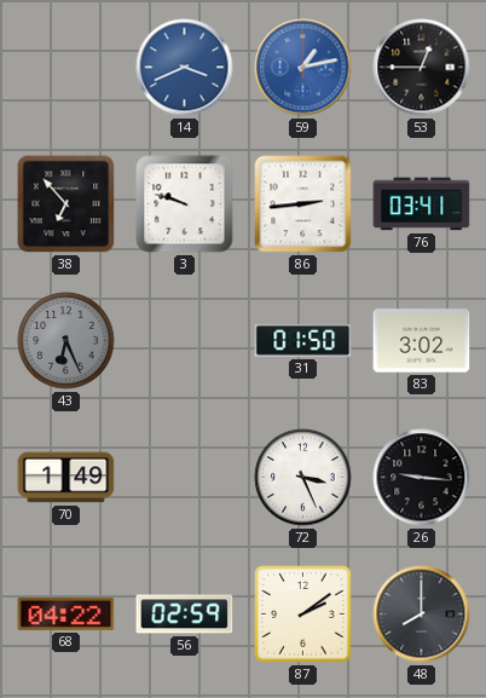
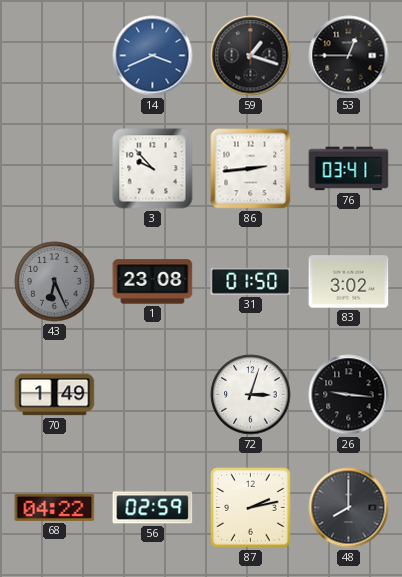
59: 1:13 -> 1:18 (251, 56)
59 dial: blue -> black (251, 56)
38: 6:53 -> none (66, 204)
3: 9:48 -> 9:53 (153, 169)
1: none -> 23:08 (153, 282)
72: 3:26 -> 3:03 (251, 395)
87: 2:09 -> 2:13 (251, 508)
